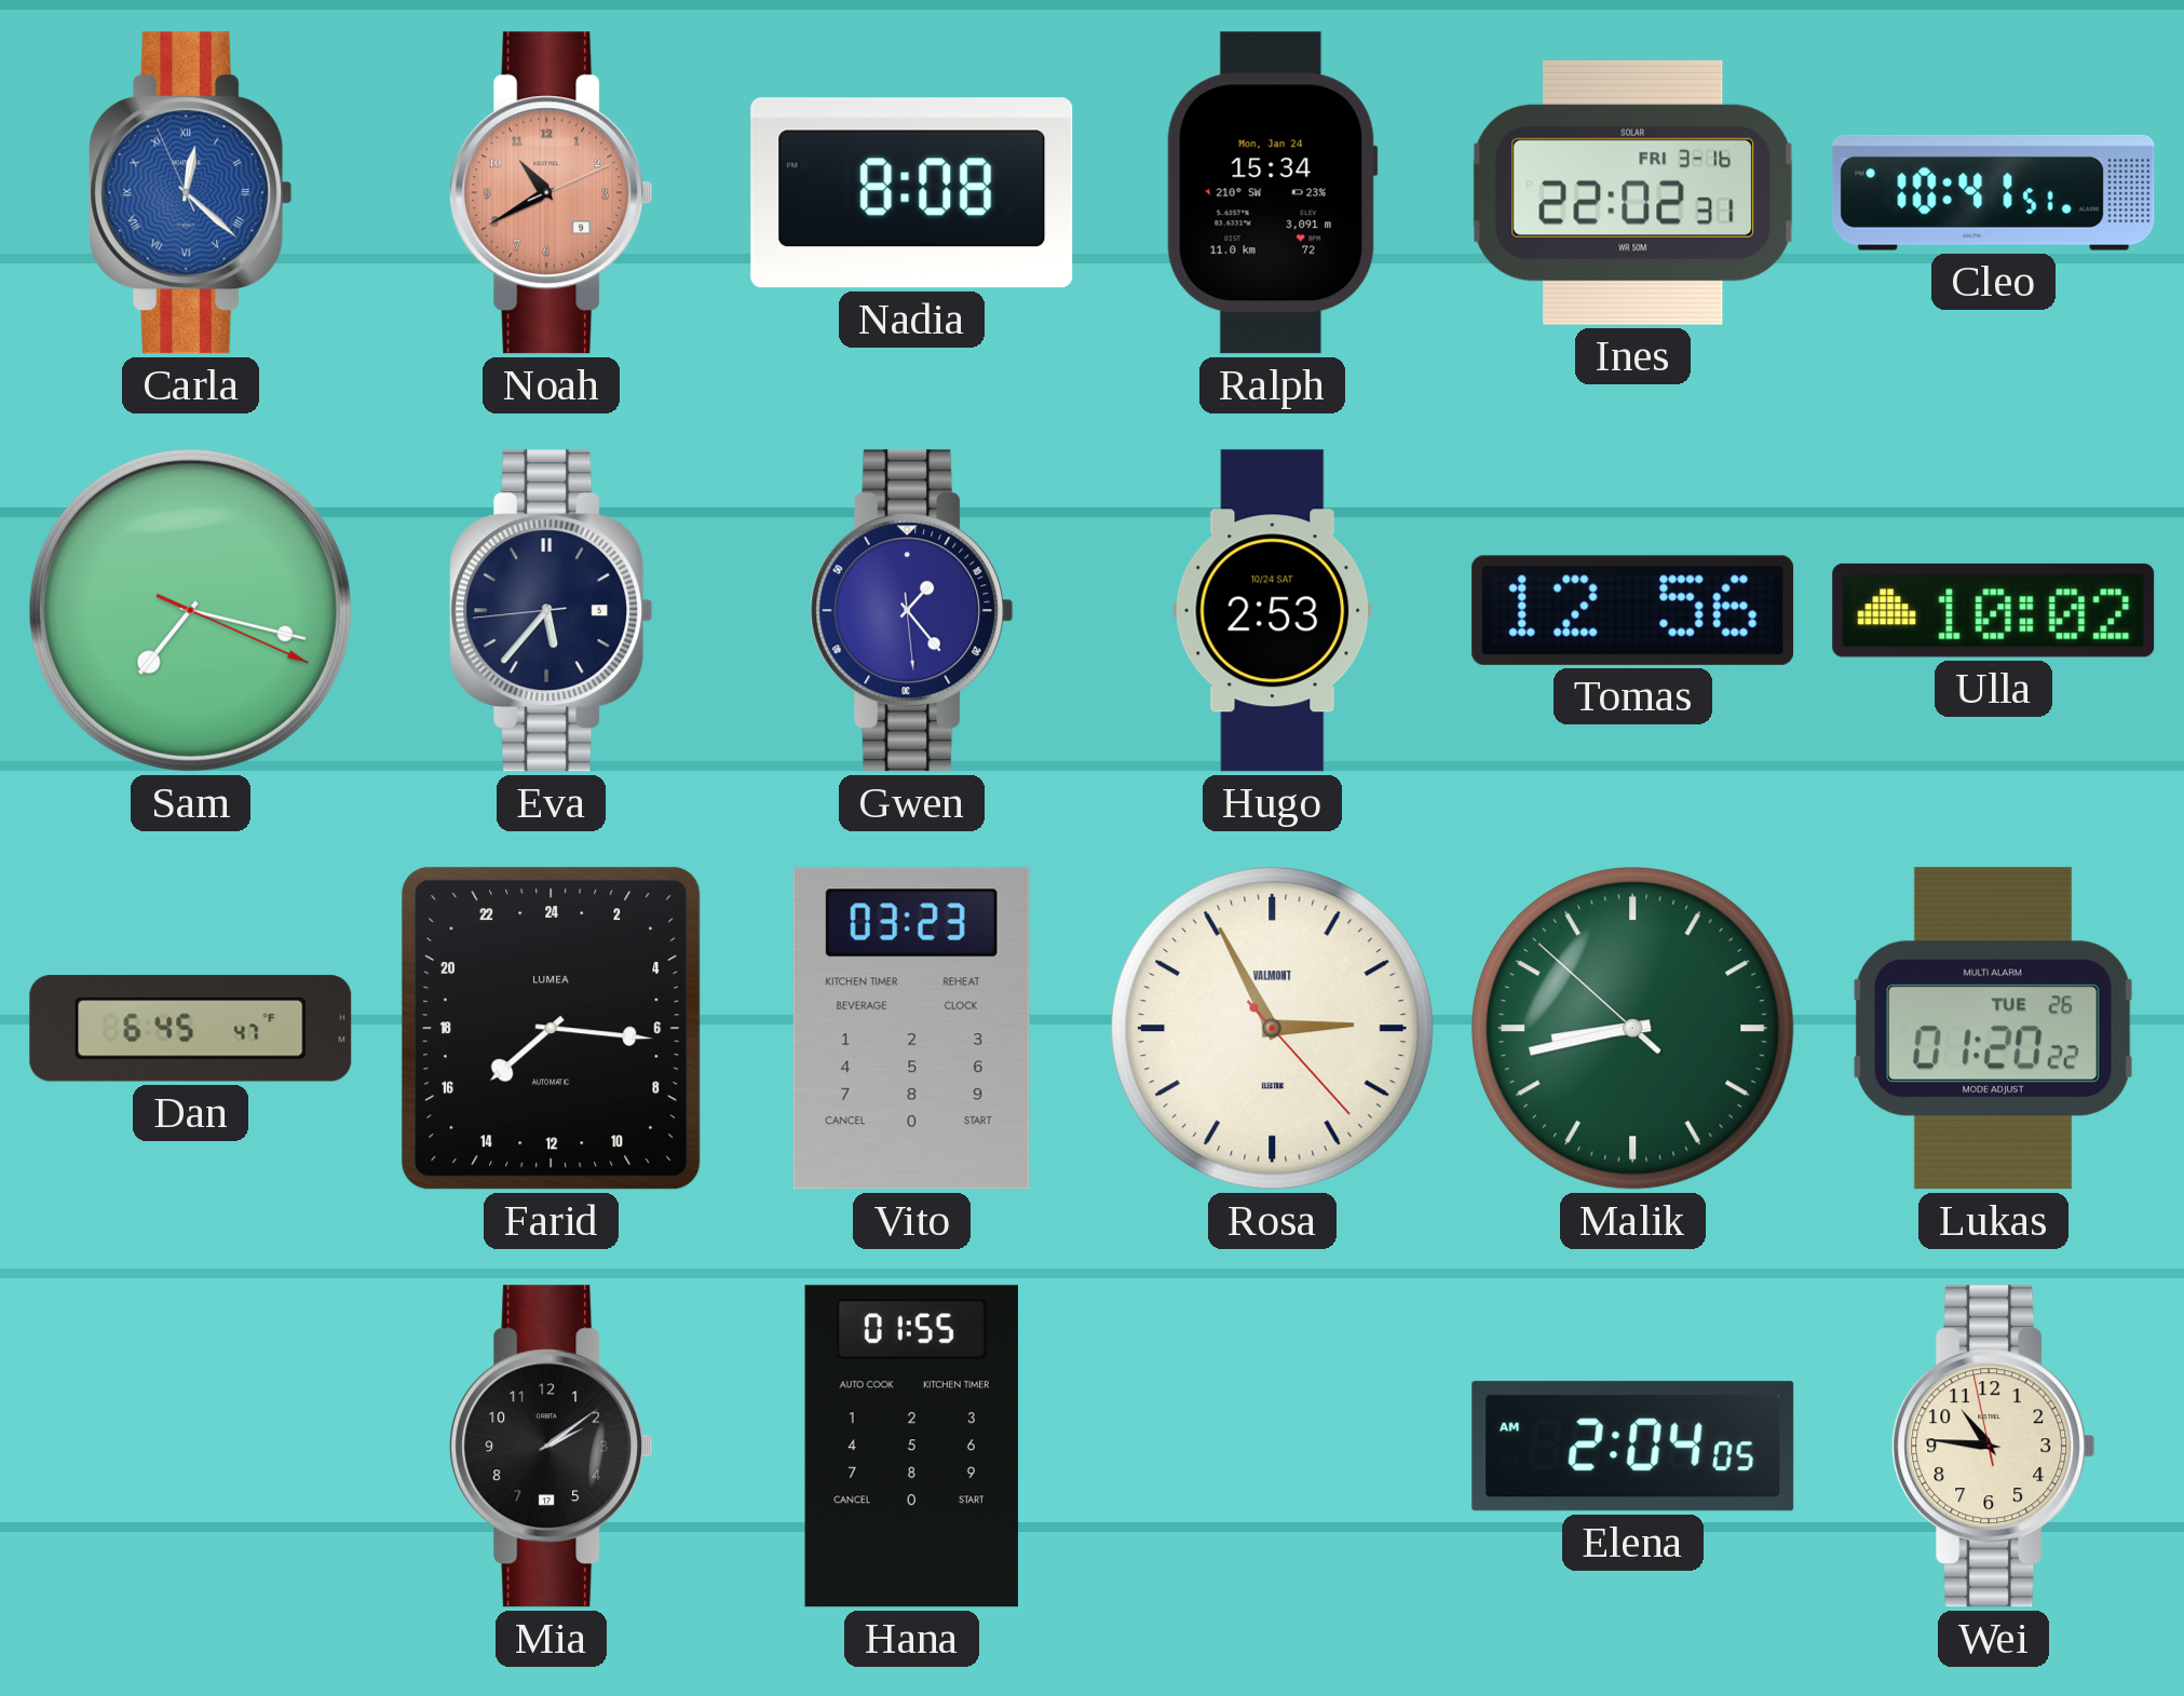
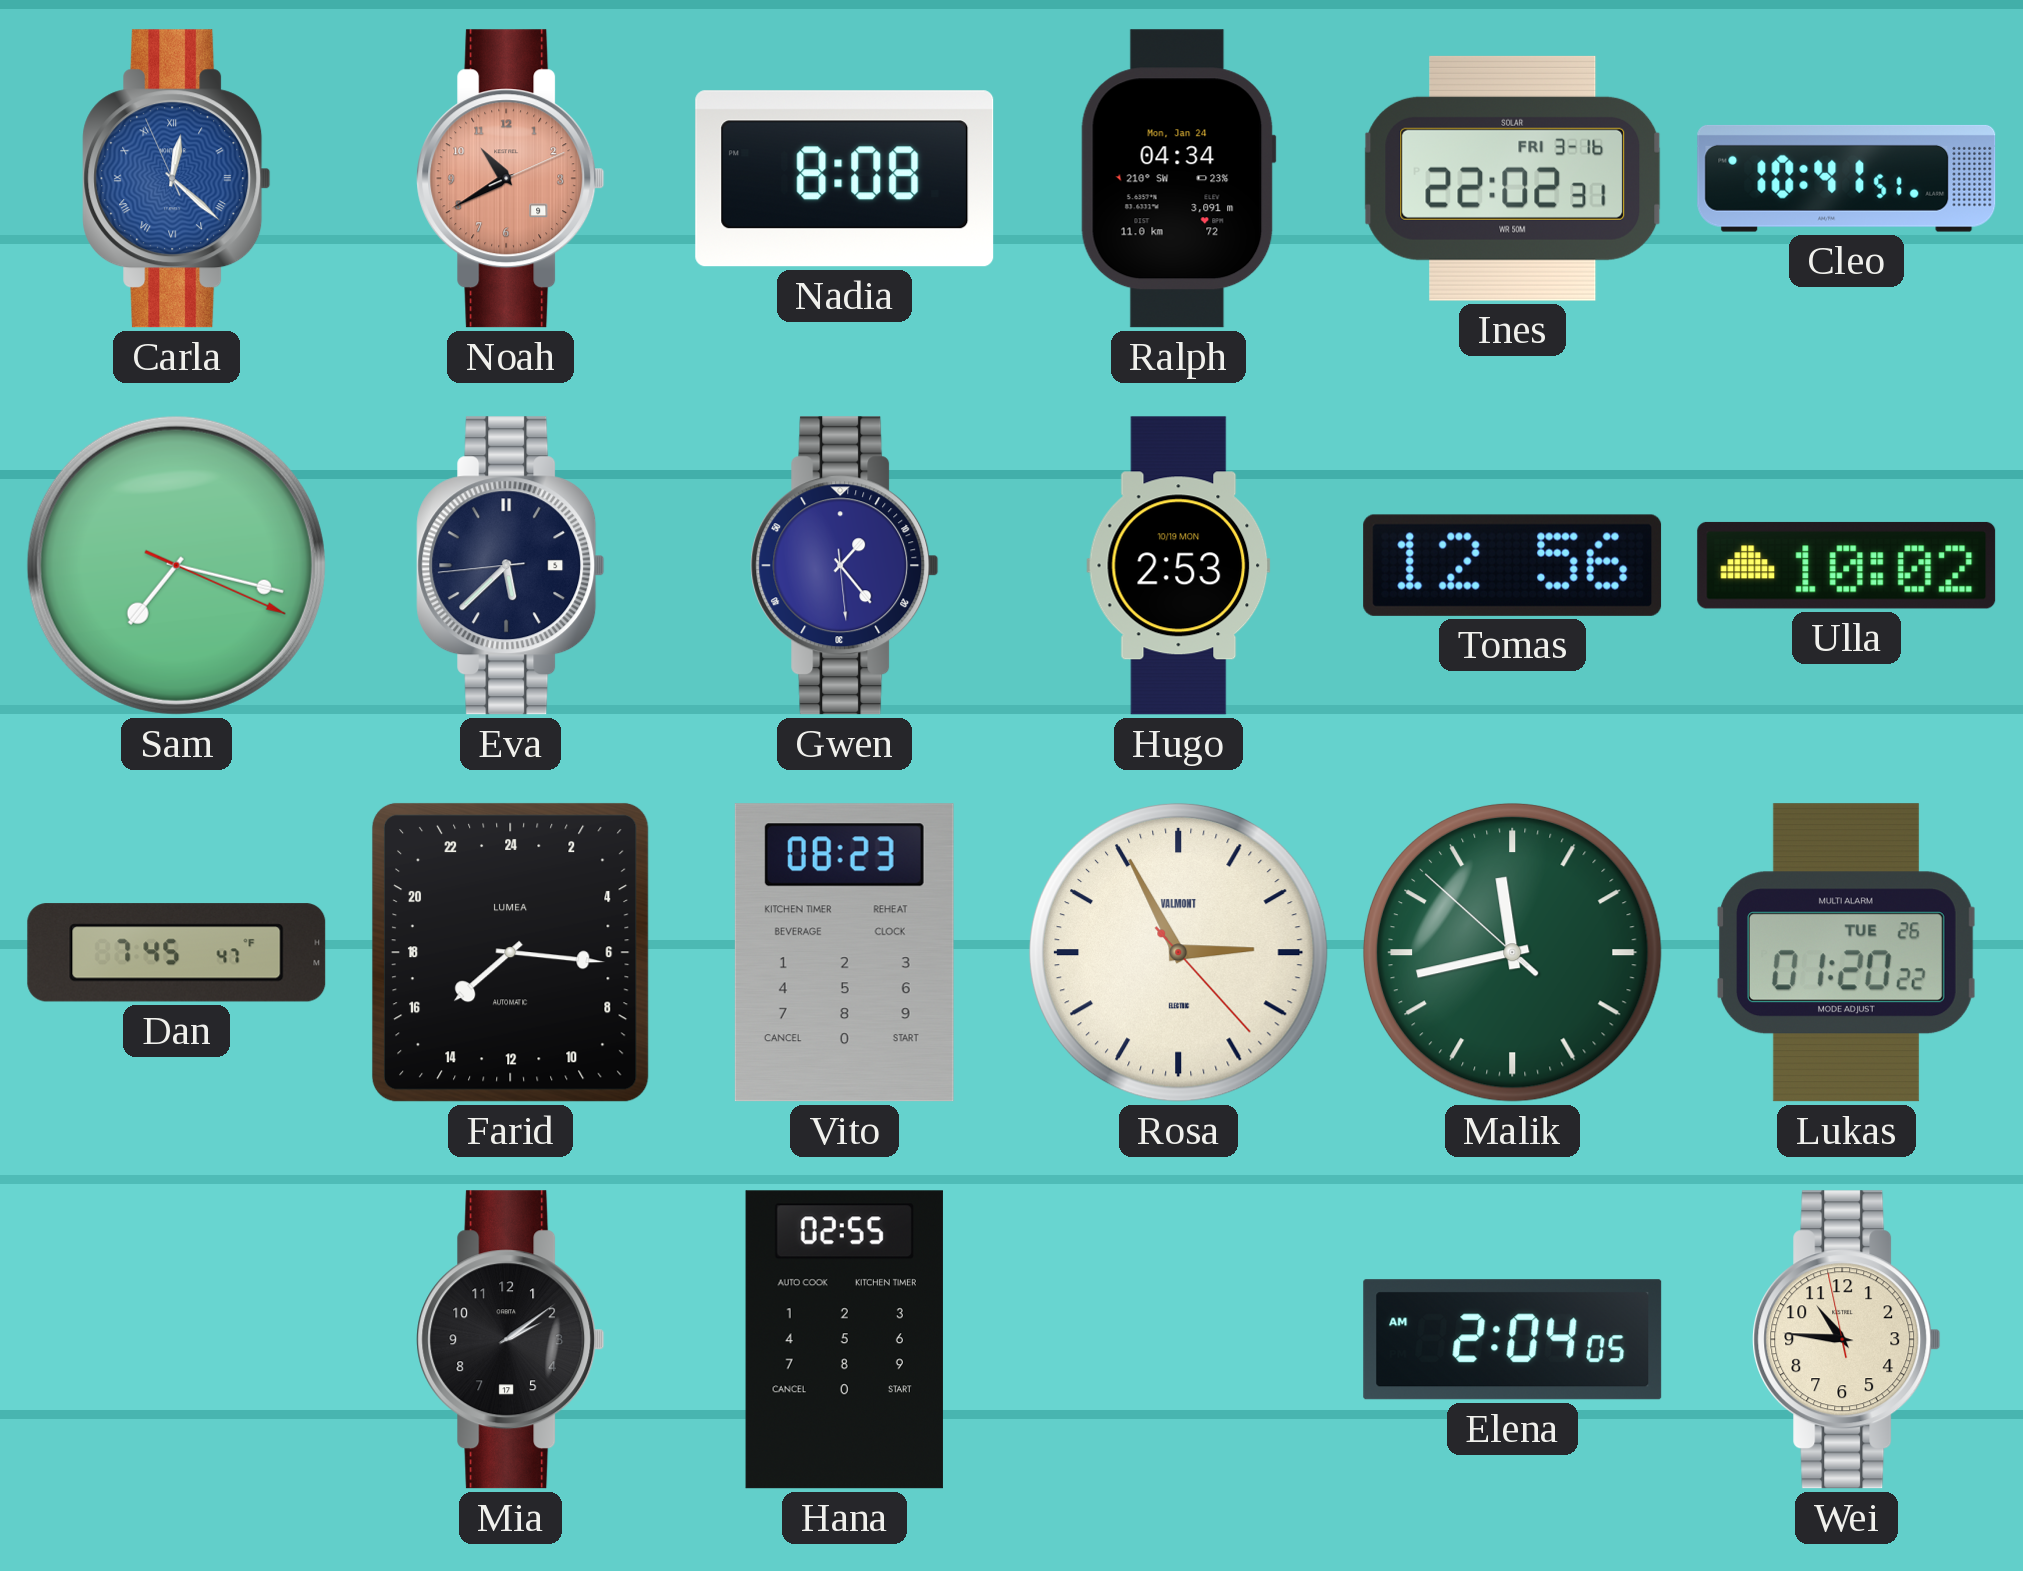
Ralph: 15:34 -> 04:34 (1178, 179)
Eva: 5:36 -> 5:37 (511, 566)
Hugo date: 10/24 SAT -> 10/19 MON (1179, 566)
Dan: 6:45 -> 7:45 (177, 953)
Vito: 03:23 -> 08:23 (844, 953)
Malik: 8:42 -> 11:42 (1512, 952)
Hana: 01:55 -> 02:55 (844, 1340)
